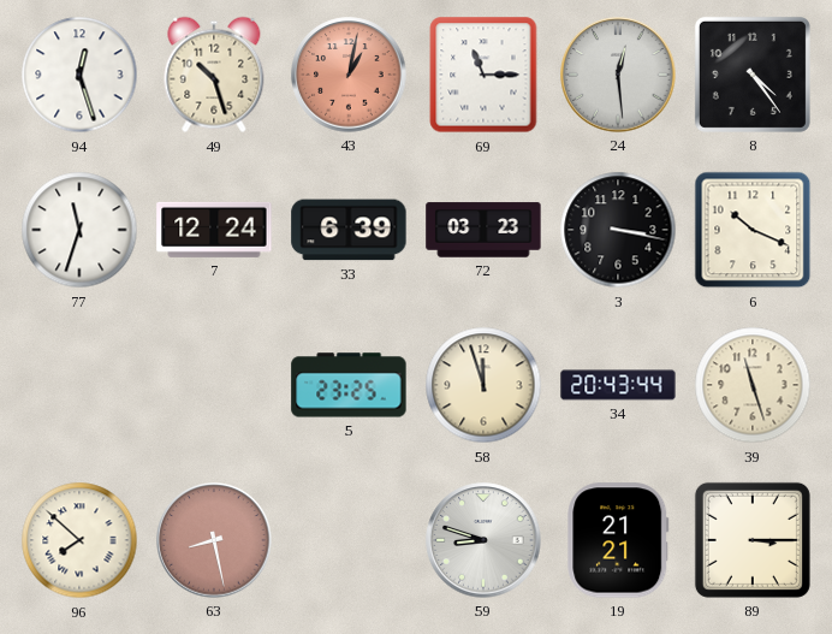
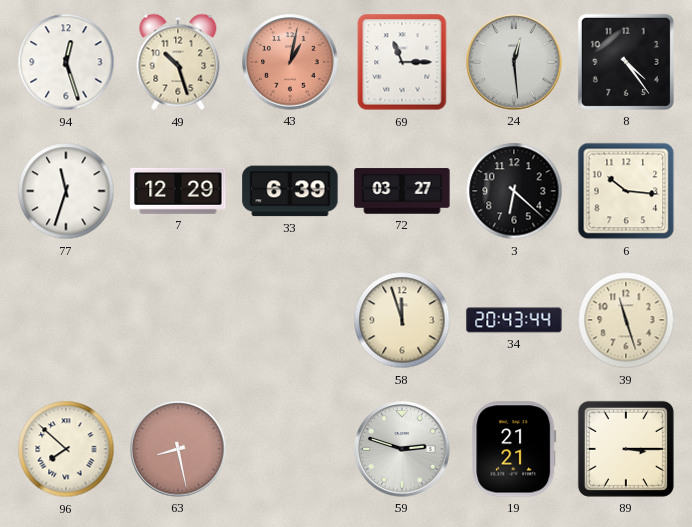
7: 12:24 -> 12:29 (178, 191)
72: 03:23 -> 03:27 (402, 191)
3: 3:17 -> 6:22 (514, 191)
6: 10:19 -> 10:16 (626, 191)
5: 23:25 -> none (349, 385)
59: 8:48 -> 2:48 (402, 449)
